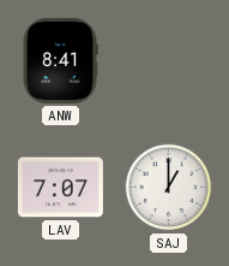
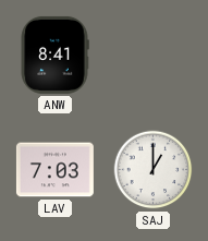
LAV: 7:07 -> 7:03 (54, 170)
